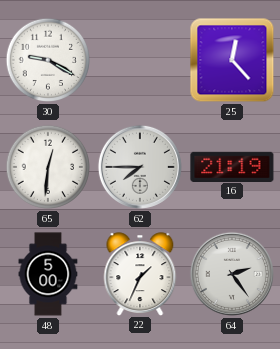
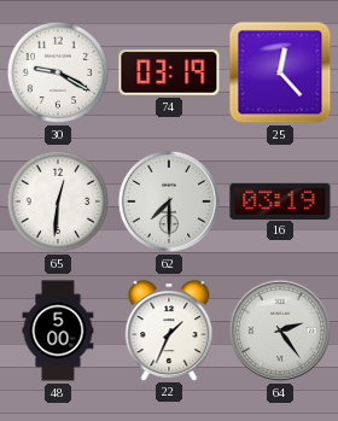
74: none -> 03:19 (169, 72)
62: 7:45 -> 7:30 (169, 201)
16: 21:19 -> 03:19 (280, 200)
